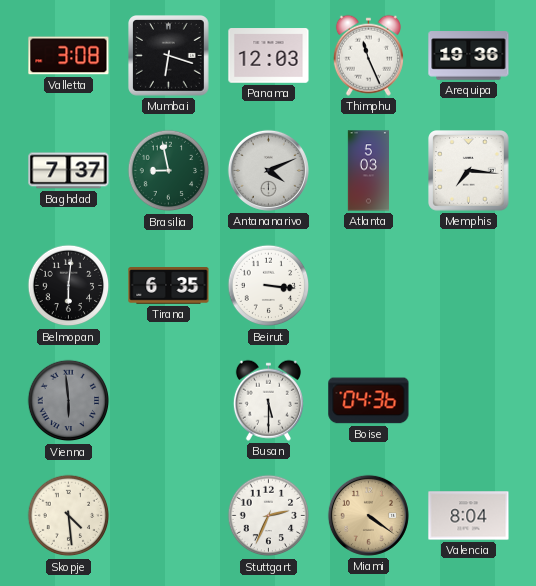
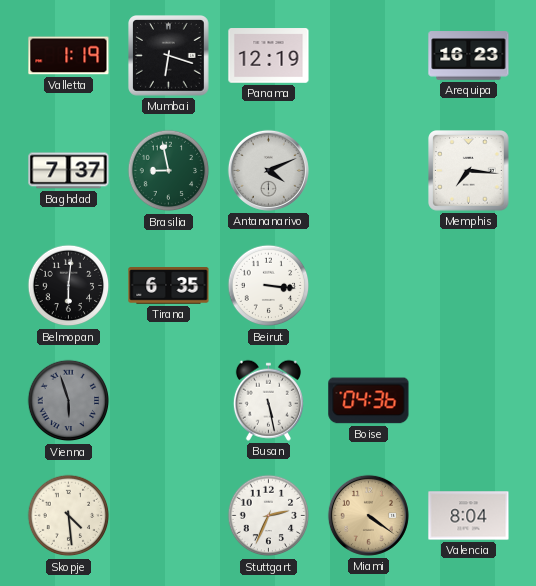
Valletta: 3:08 -> 1:19 (69, 56)
Panama: 12:03 -> 12:19 (269, 56)
Thimphu: 11:26 -> none (368, 55)
Arequipa: 19:36 -> 16:23 (469, 56)
Atlanta: 5:03 -> none (368, 171)
Vienna: 5:59 -> 5:57 (69, 401)
Busan: 5:30 -> 5:28 (268, 400)
